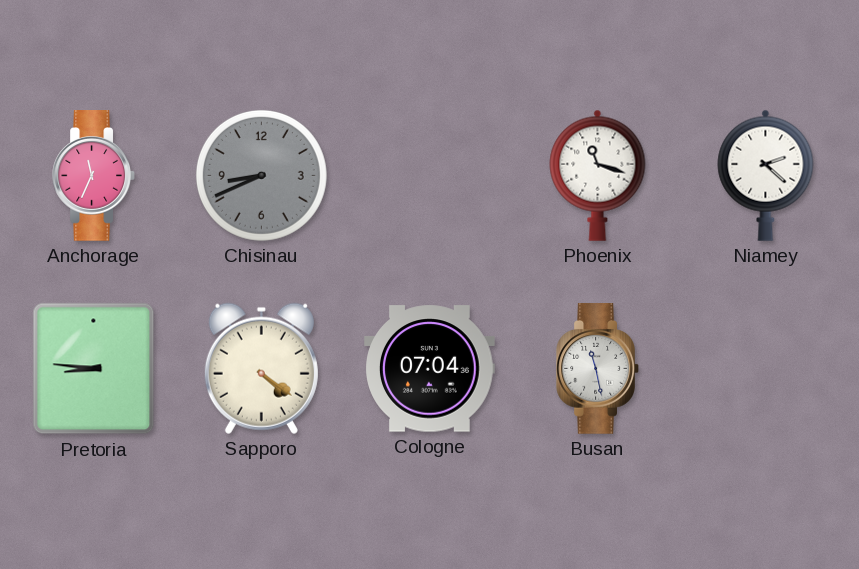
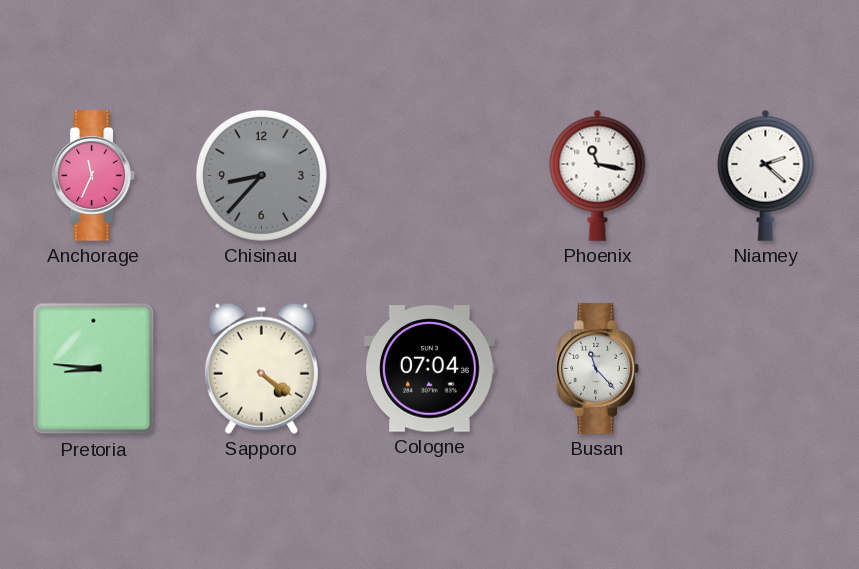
Chisinau: 8:41 -> 8:37 (261, 175)
Phoenix: 11:18 -> 11:17 (598, 175)
Busan: 11:28 -> 11:23 (597, 369)
